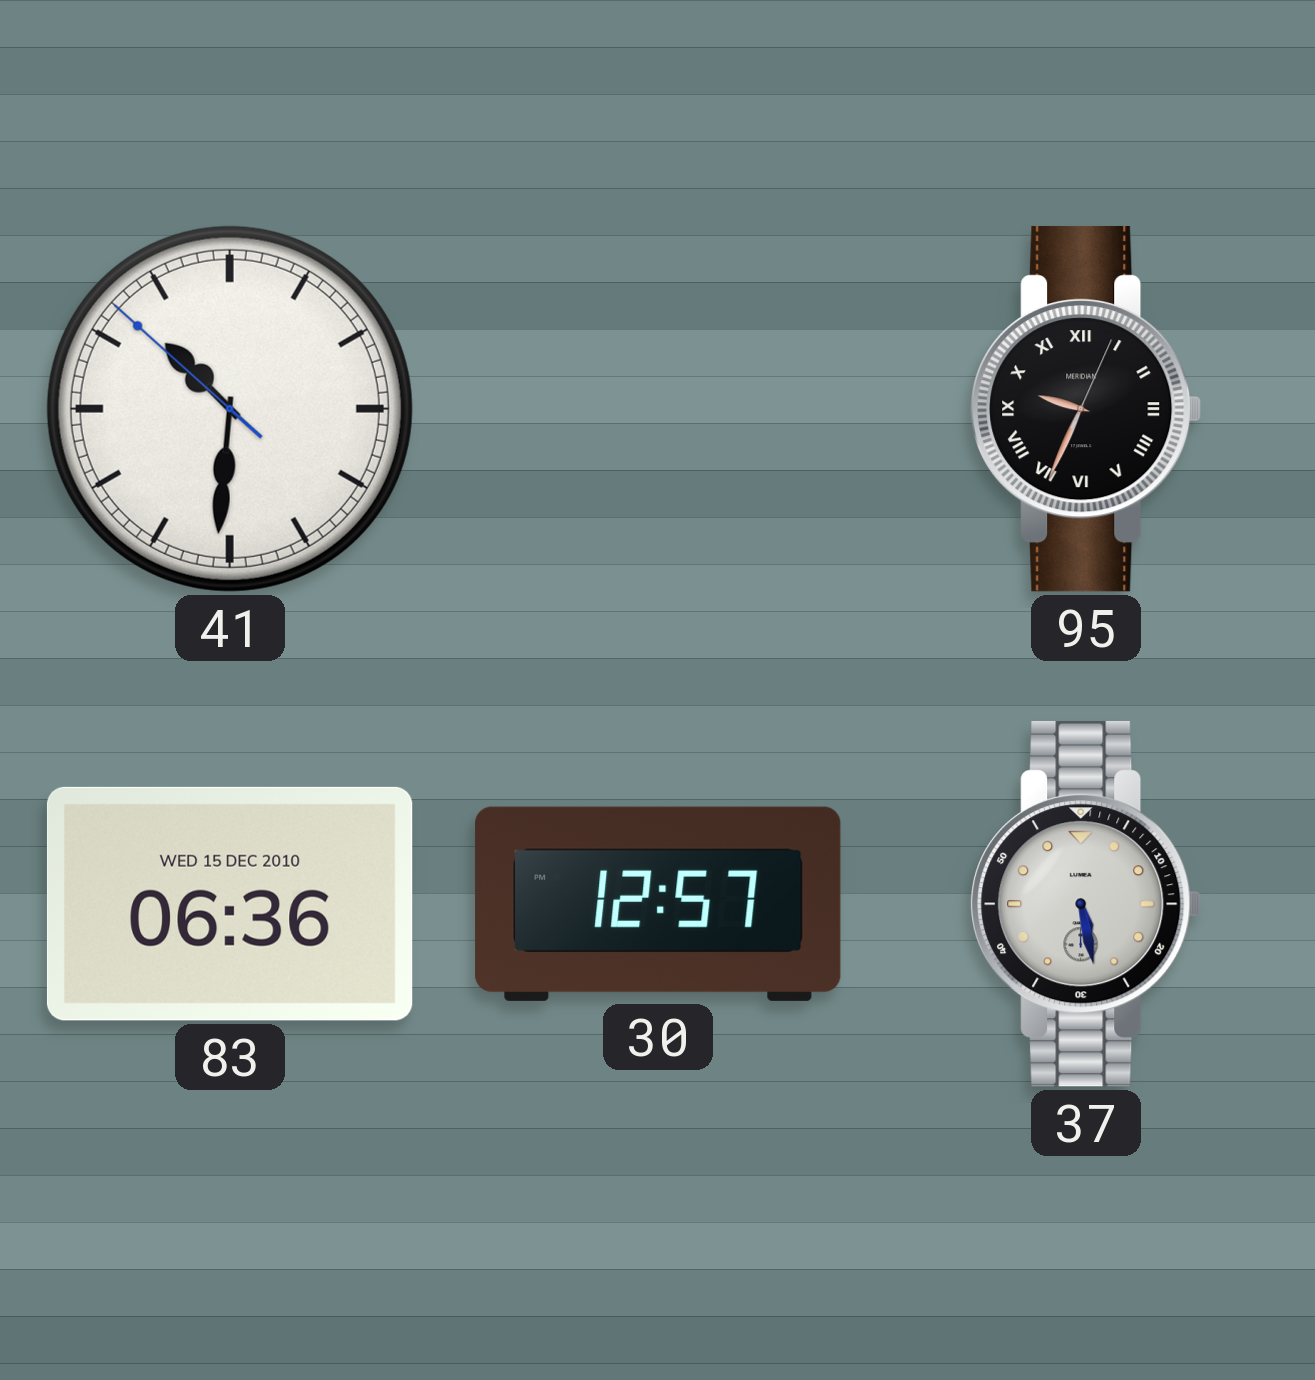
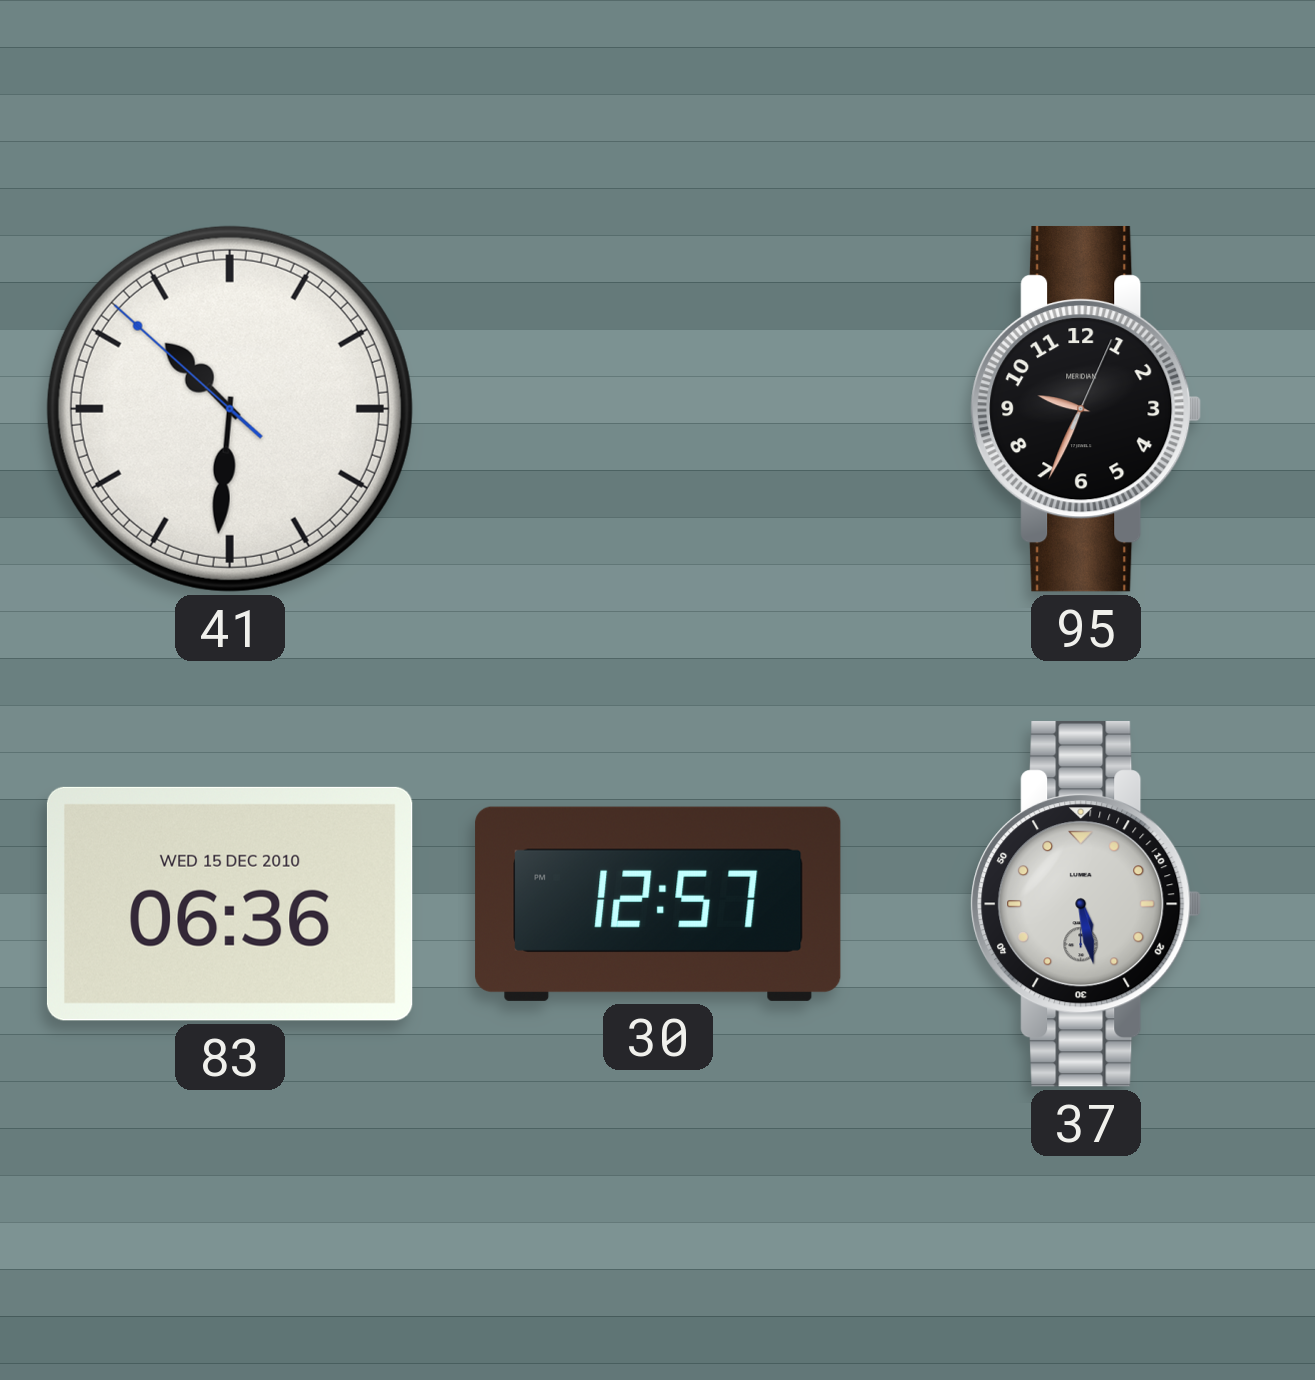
95 numerals: Roman -> Arabic (1086, 409)
